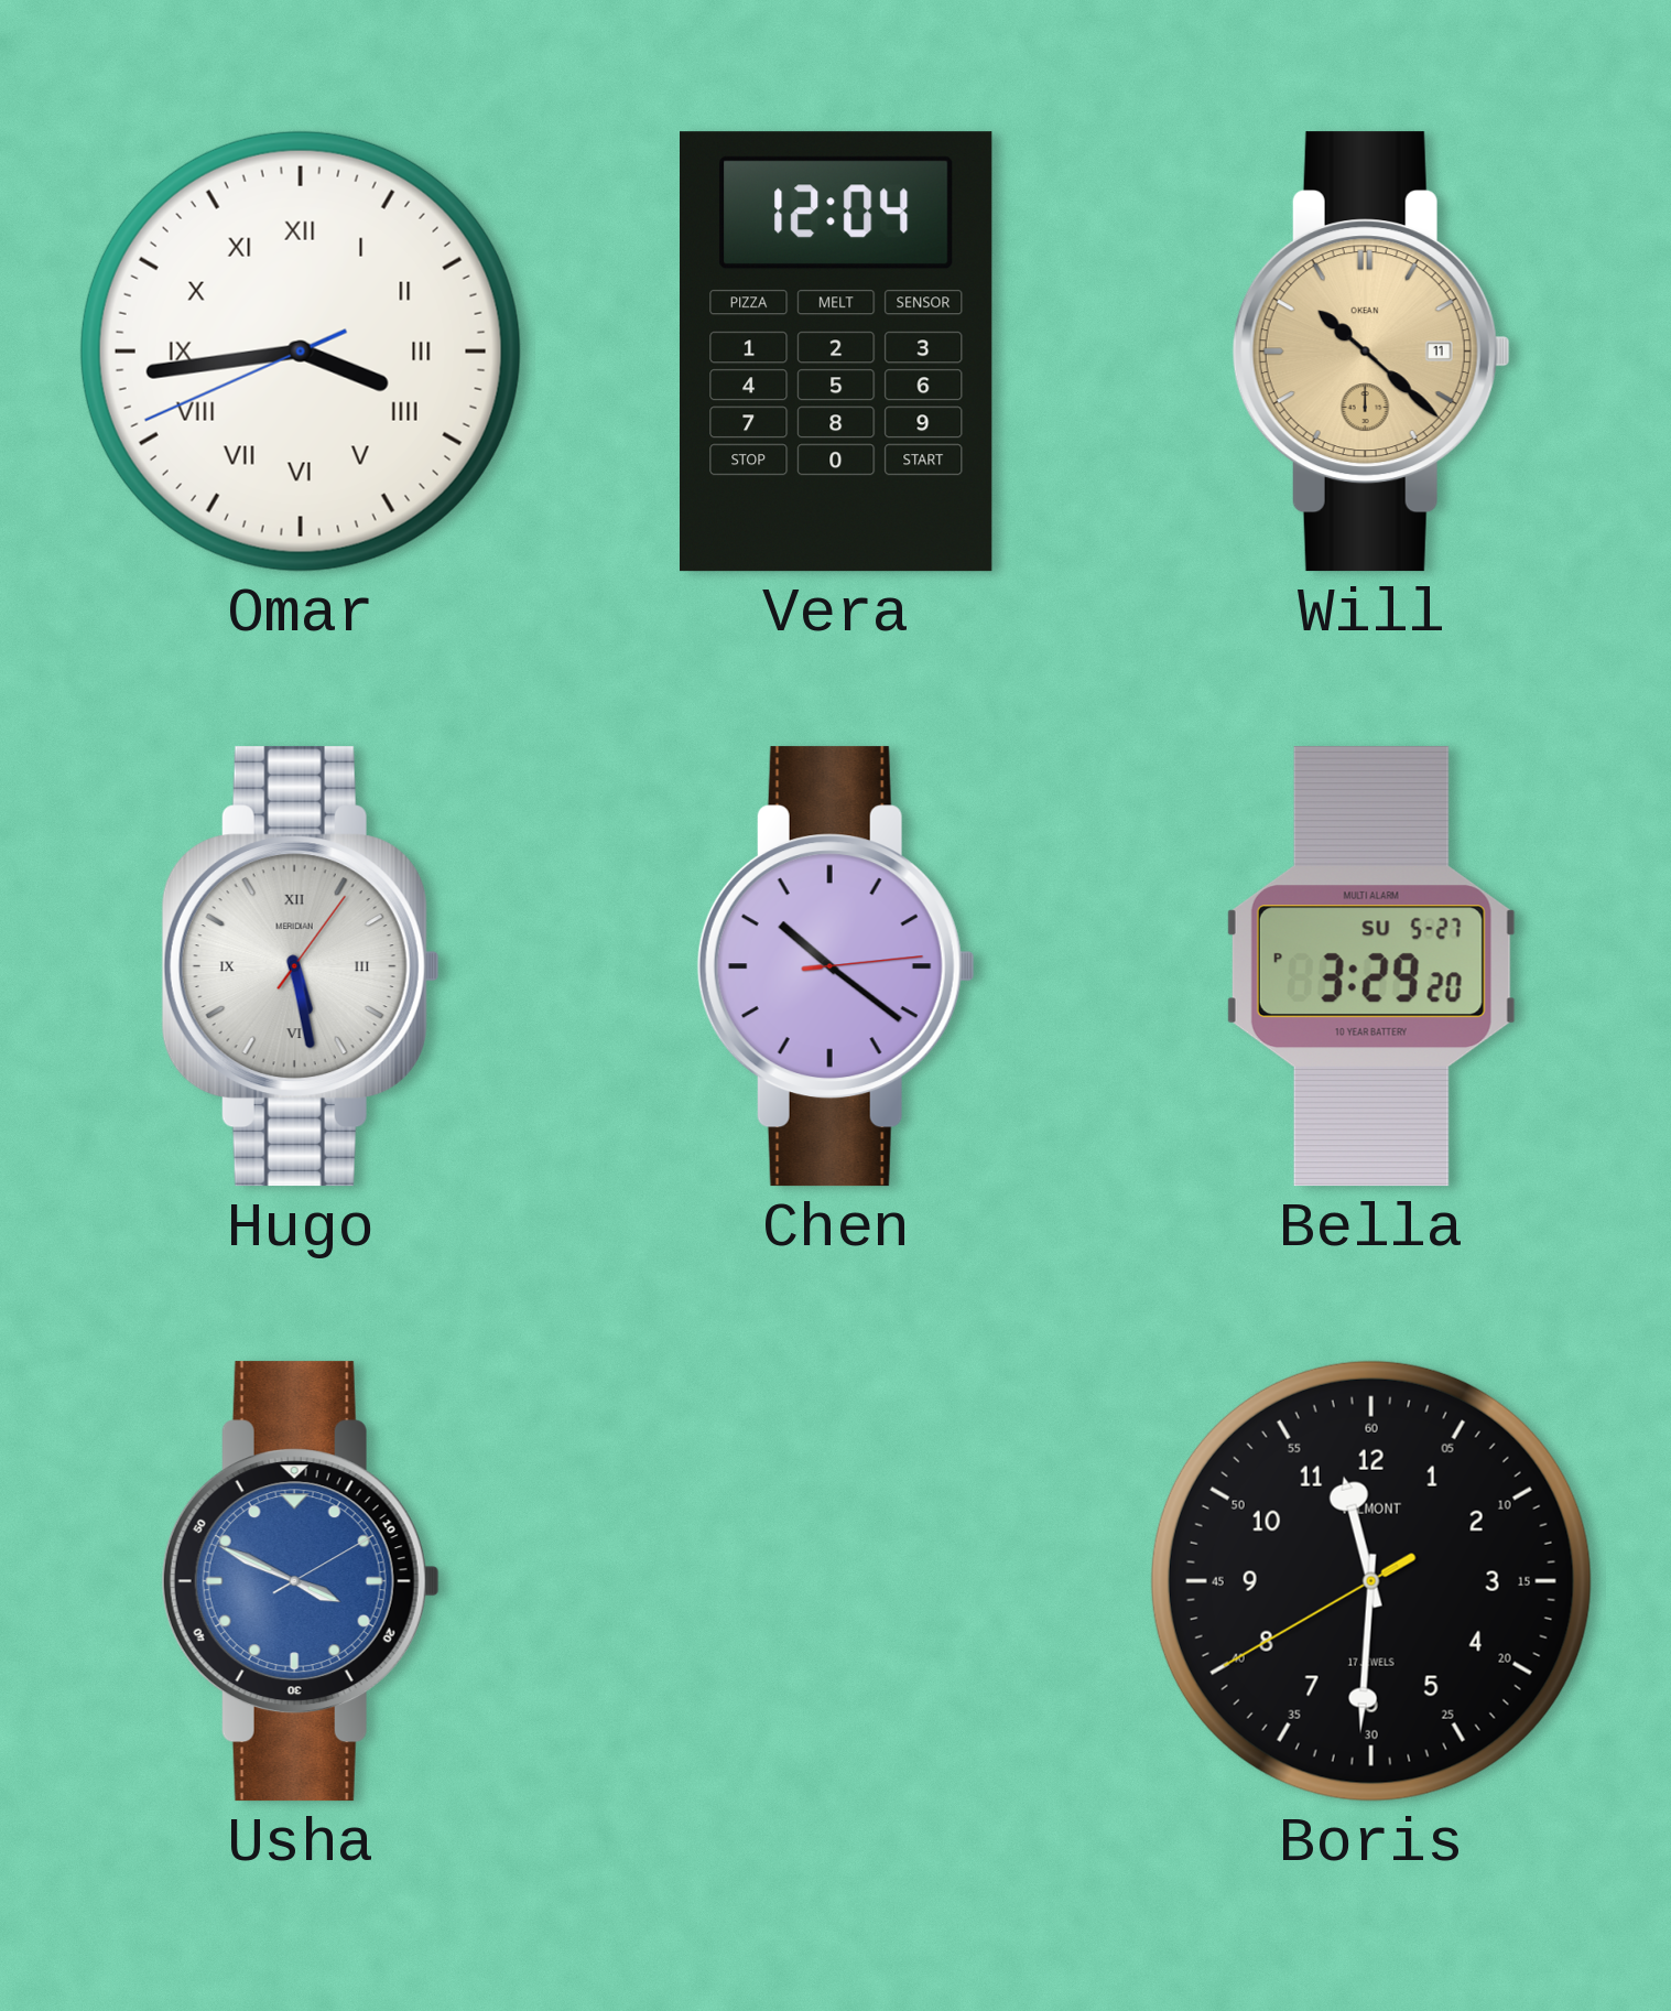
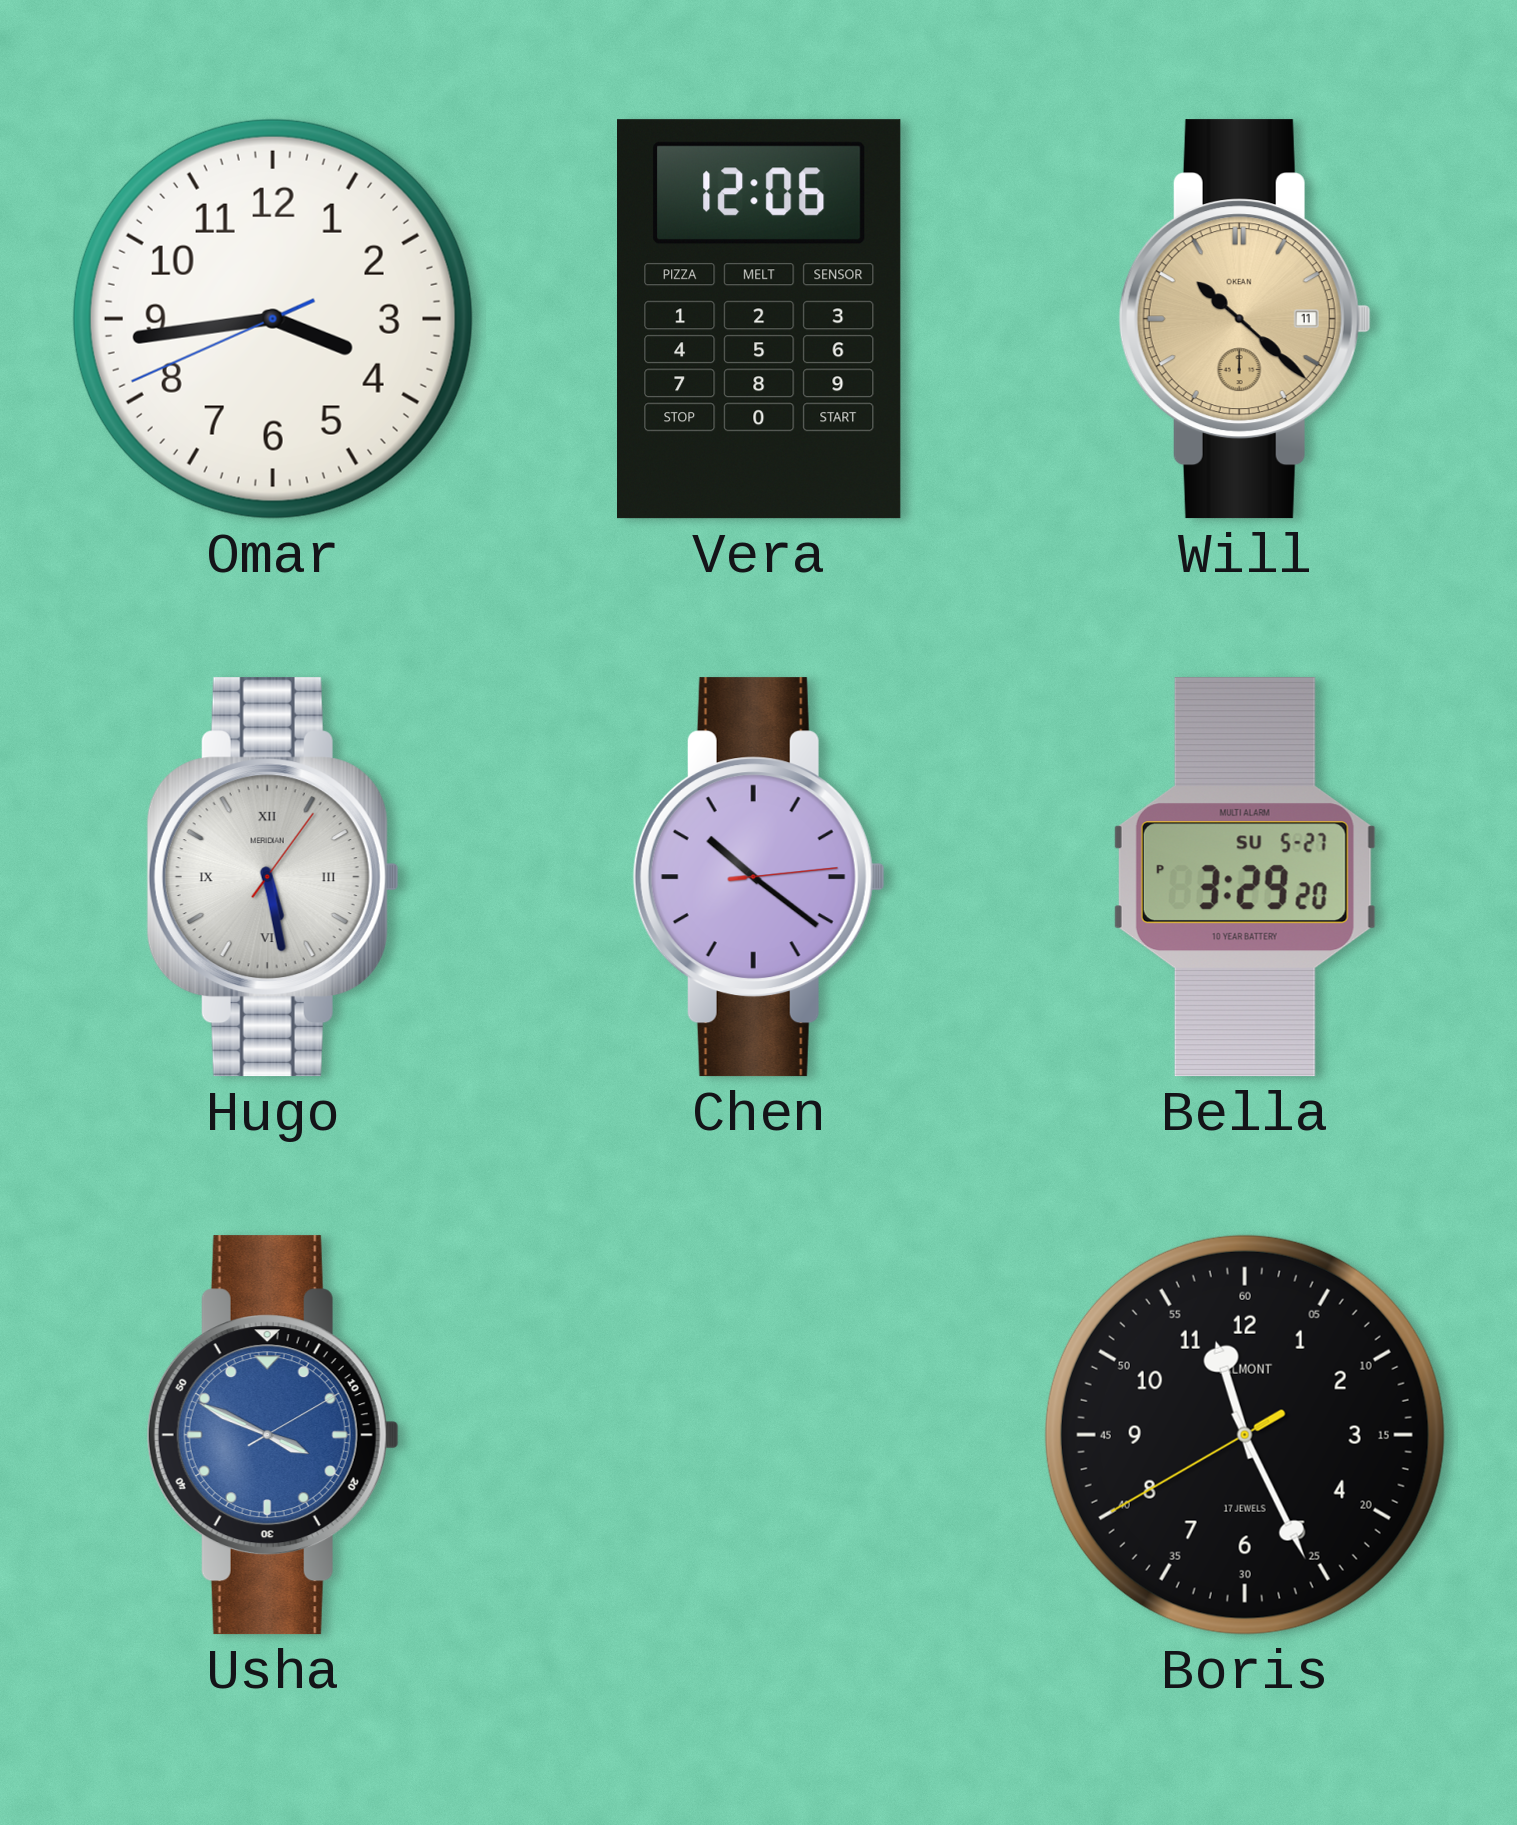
Omar numerals: Roman -> Arabic (273, 319)
Vera: 12:04 -> 12:06 (760, 319)
Boris: 11:30 -> 11:25 (1245, 1435)
